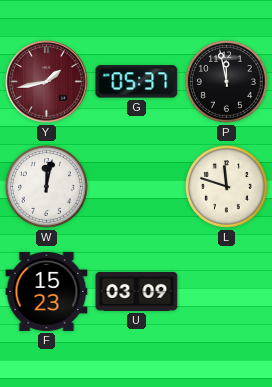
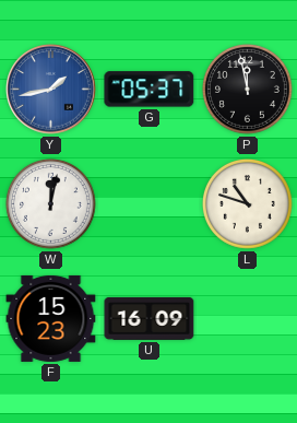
Y dial: burgundy -> blue (51, 90)
L: 11:48 -> 10:48 (247, 203)
U: 03:09 -> 16:09 (150, 318)
